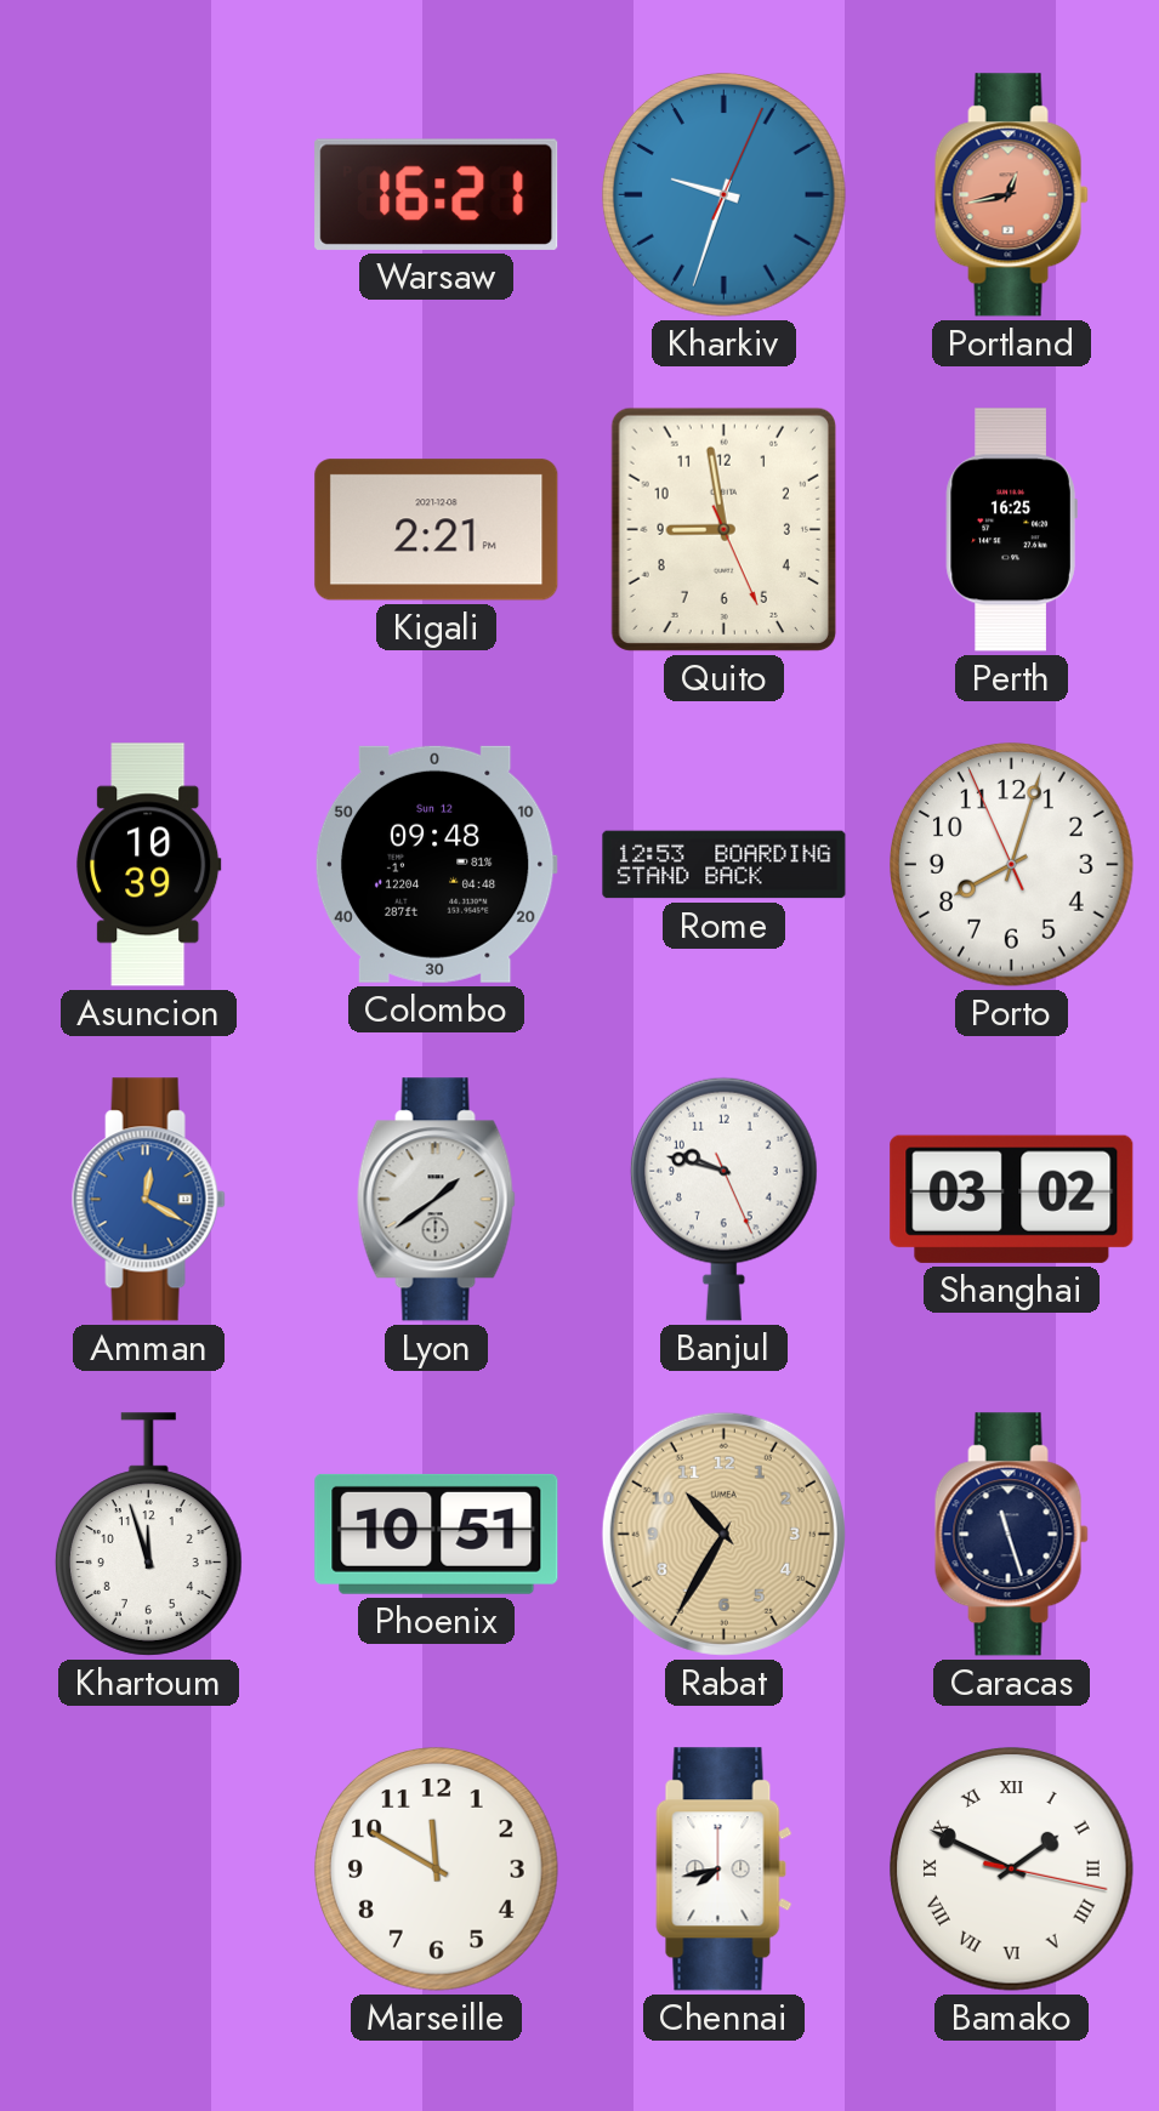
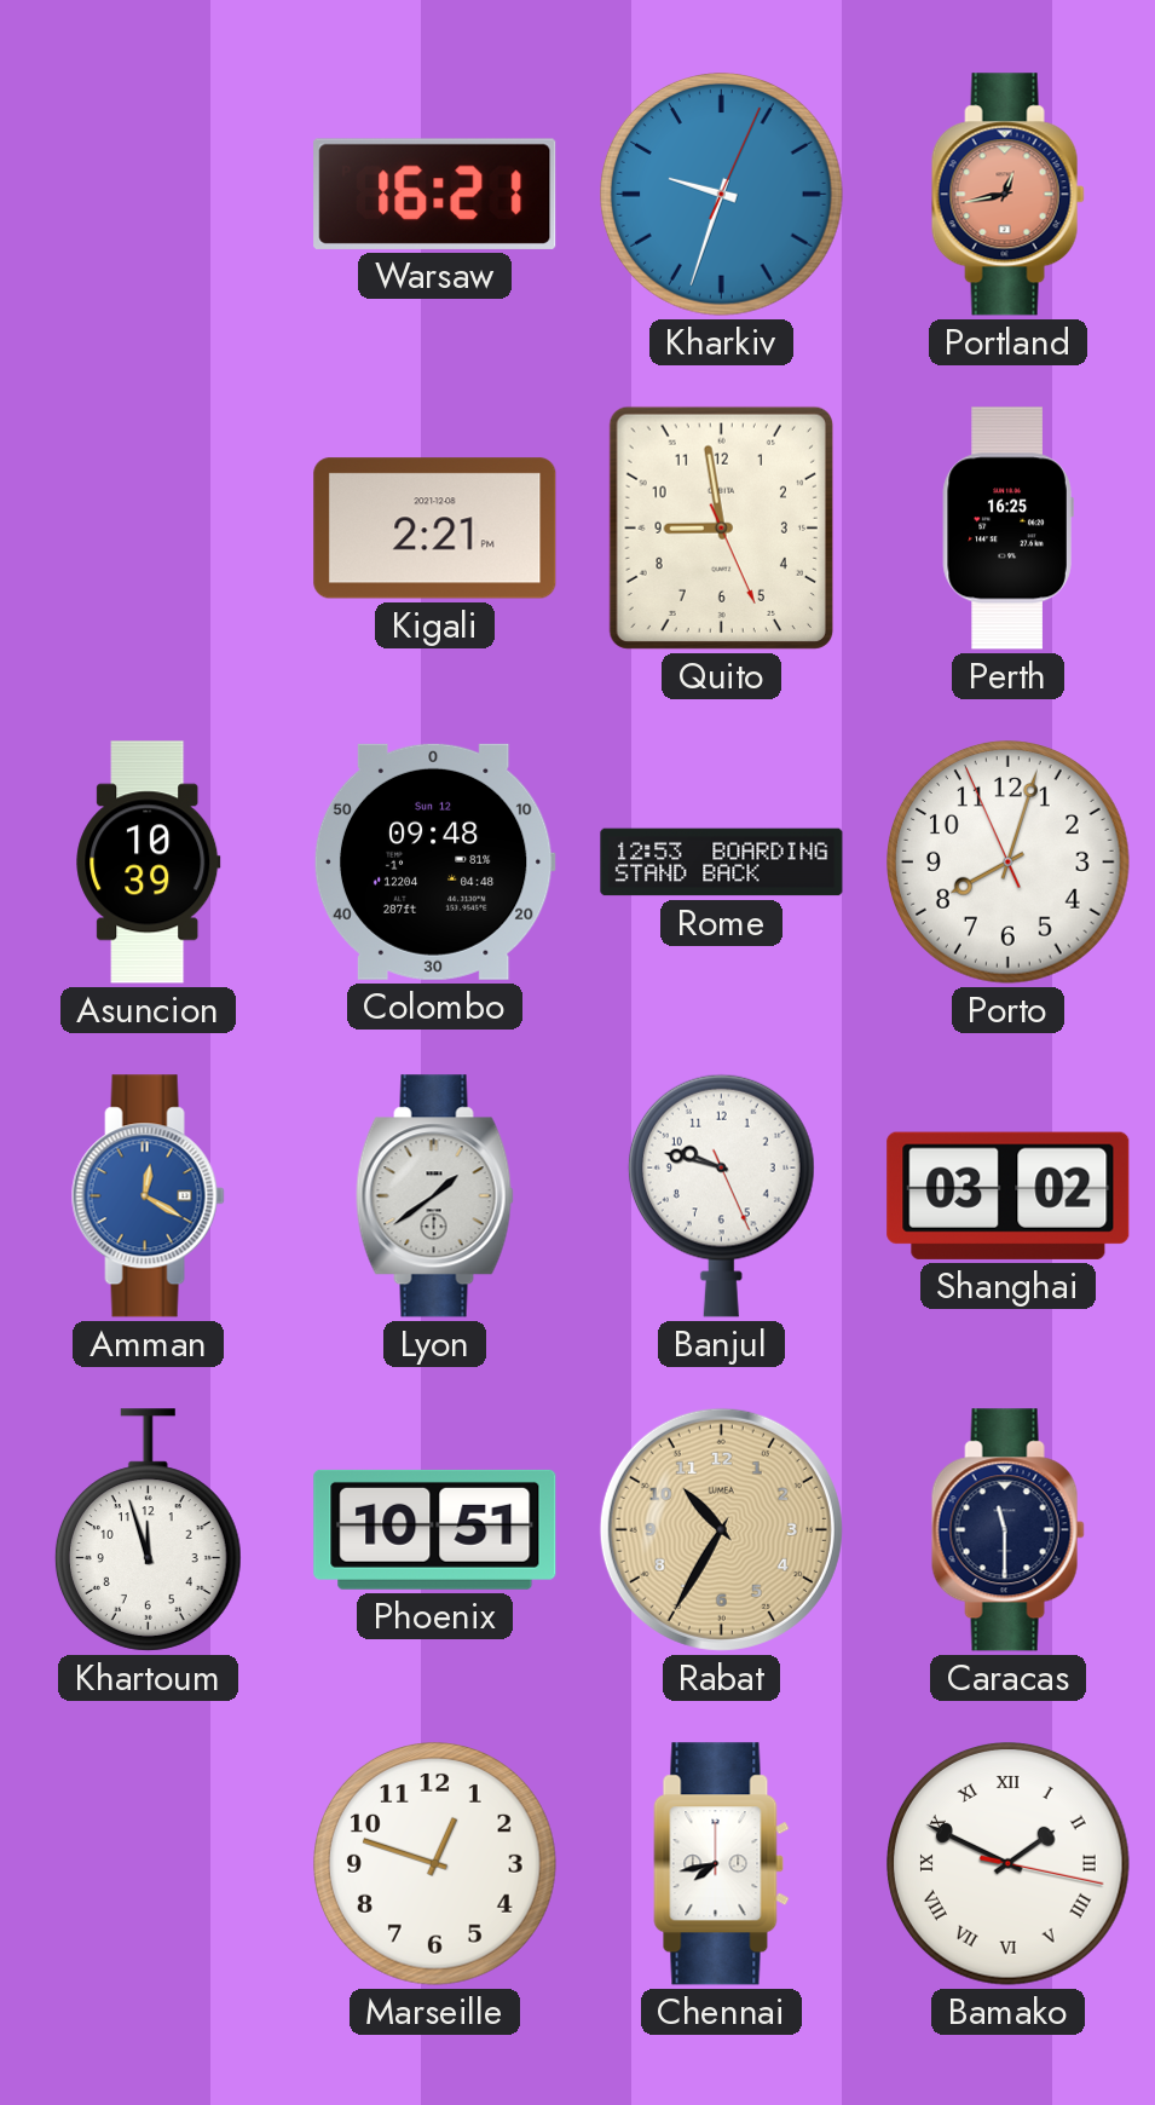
Caracas: 11:27 -> 11:30 (1007, 1530)
Marseille: 11:50 -> 12:48 (435, 1864)
